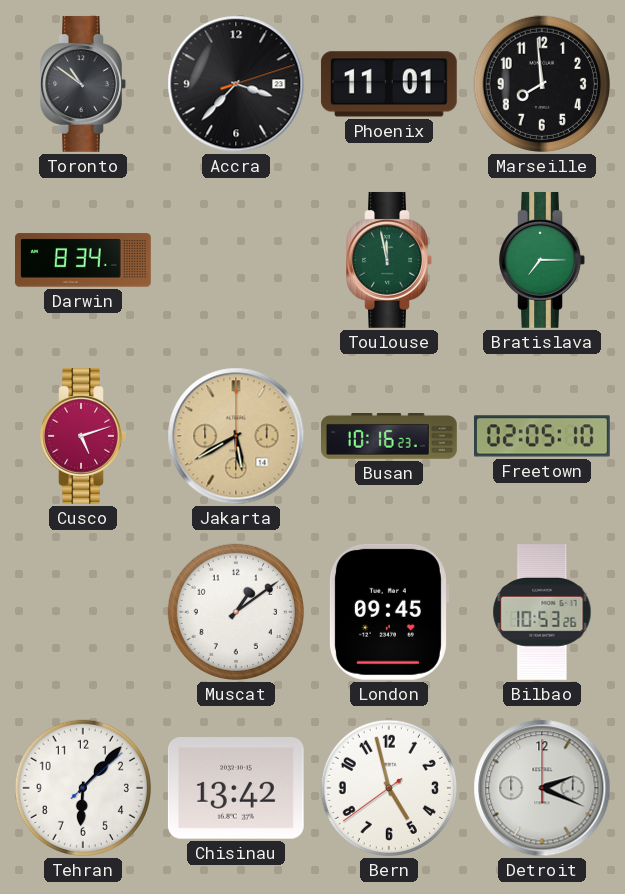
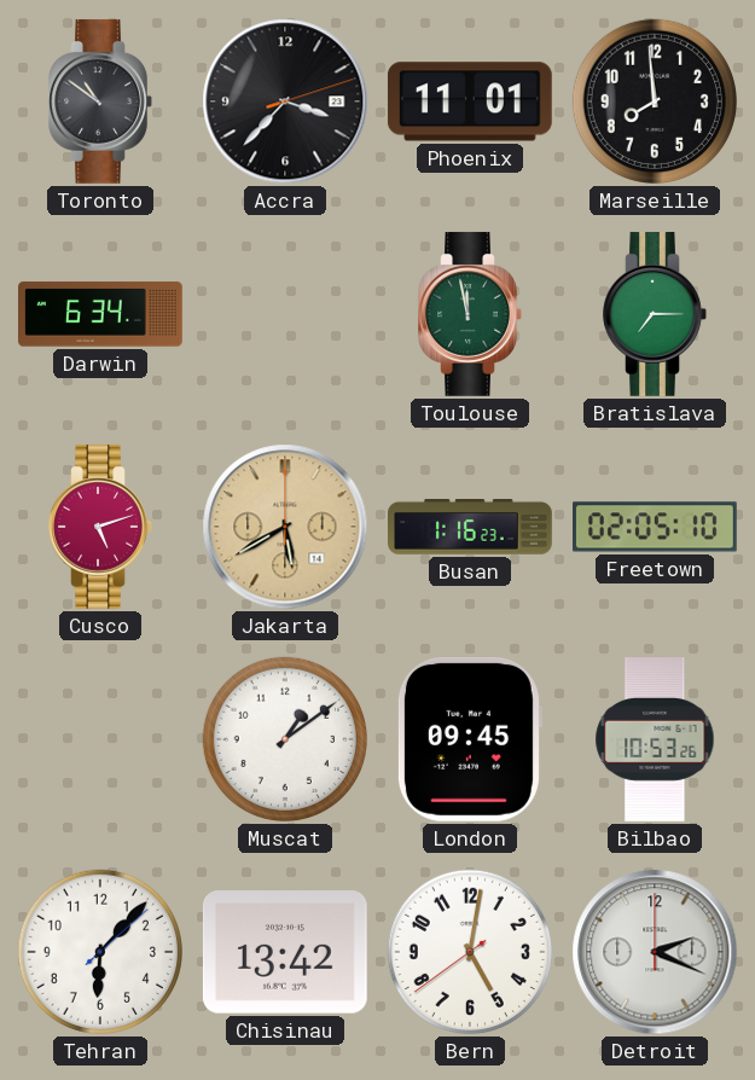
Darwin: 8:34 -> 6:34 (101, 314)
Busan: 10:16 -> 1:16 (471, 528)
Bern: 4:57 -> 5:01 (470, 952)
